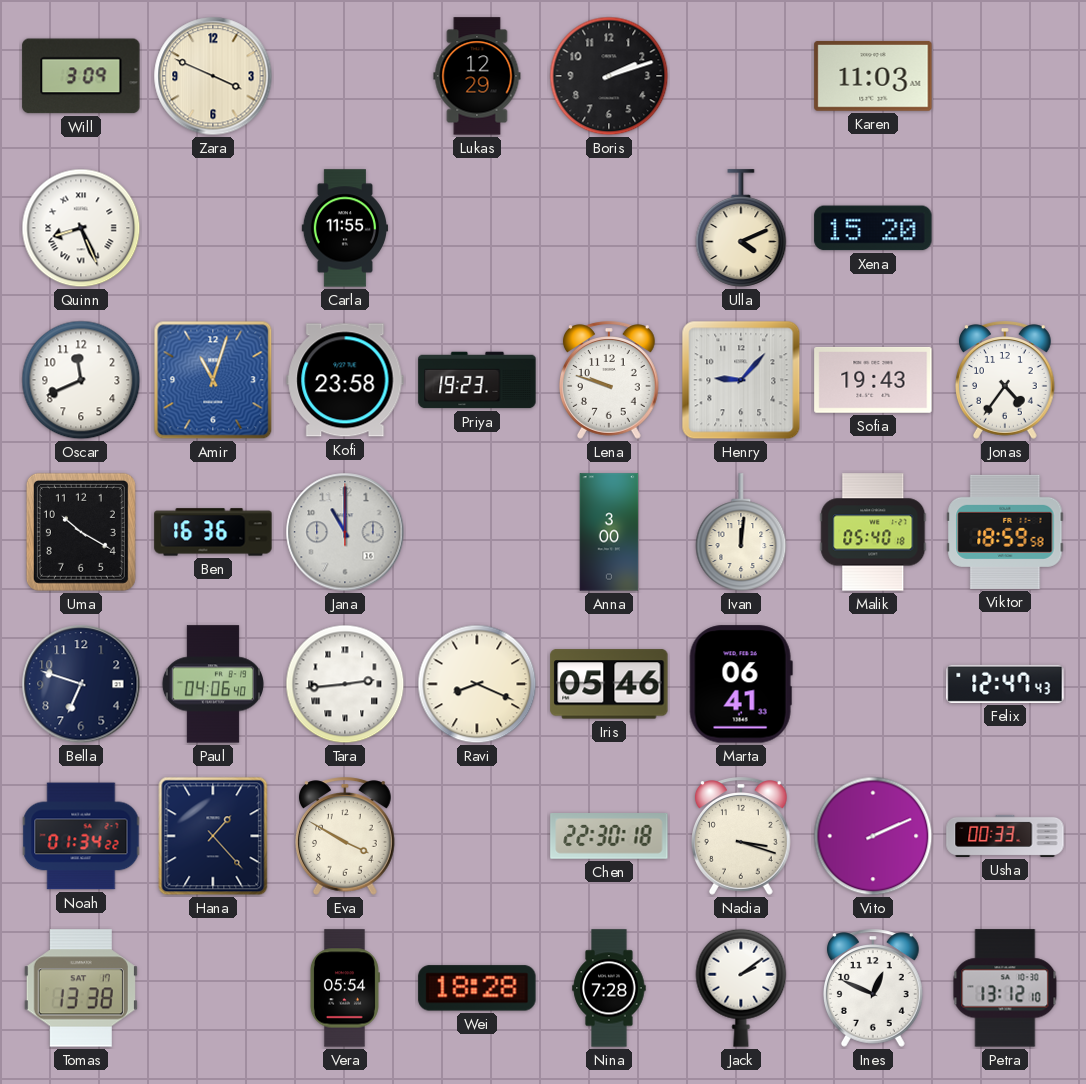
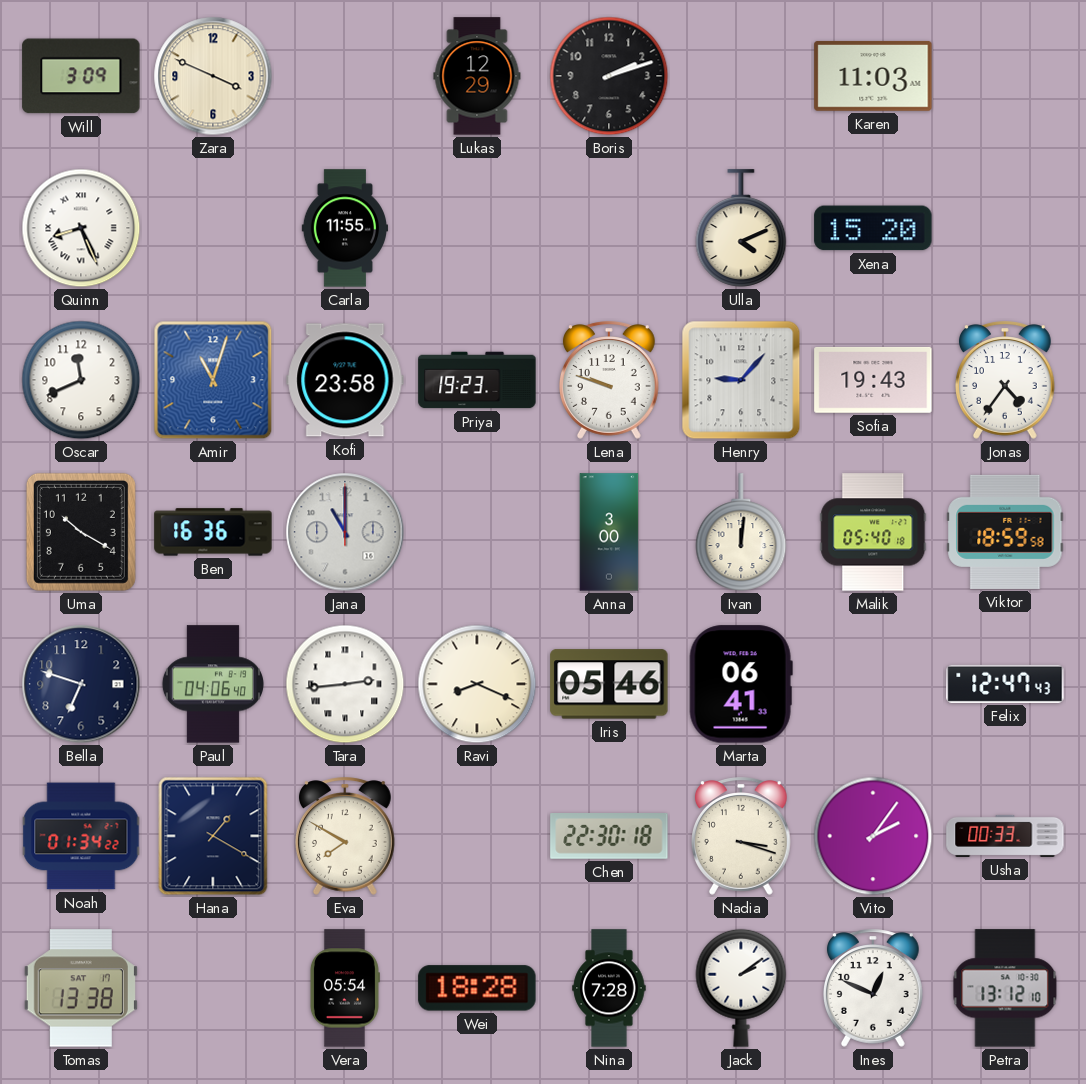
Hana: 1:23 -> 1:20 (213, 836)
Eva: 3:50 -> 7:50 (346, 836)
Vito: 2:11 -> 2:06 (873, 836)
